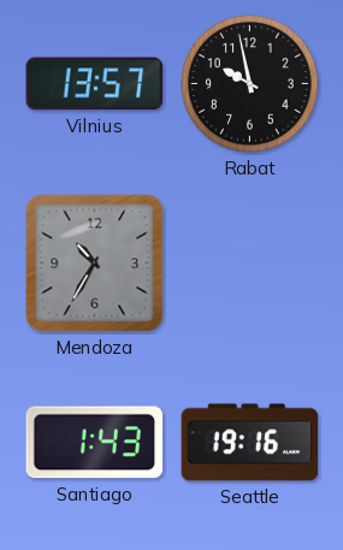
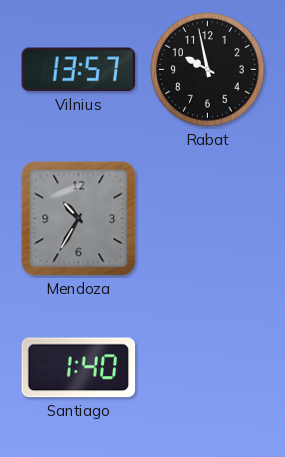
Santiago: 1:43 -> 1:40 (79, 368)
Seattle: 19:16 -> none (250, 443)
